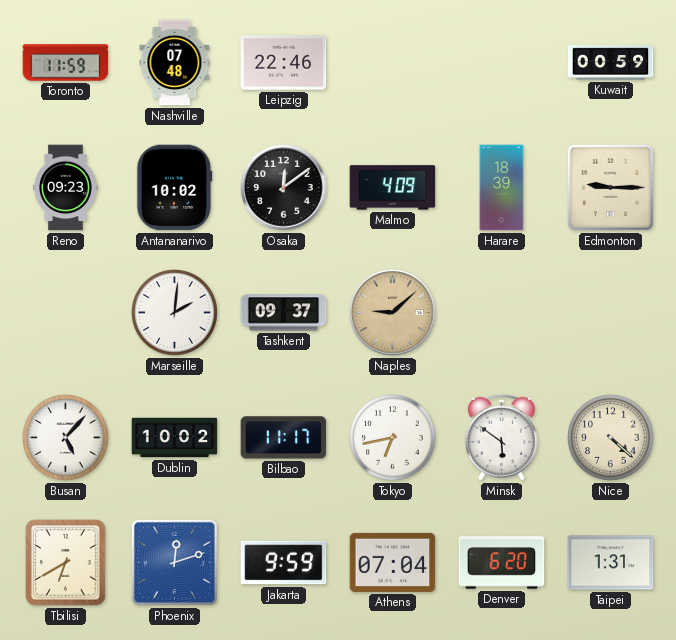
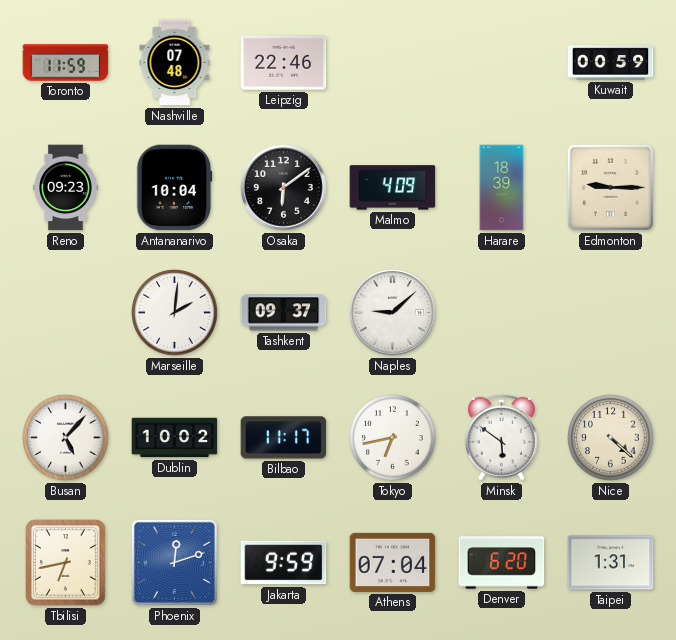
Antananarivo: 10:02 -> 10:04 (174, 188)
Osaka: 12:09 -> 6:09 (284, 188)
Naples dial: champagne -> white (393, 313)
Tbilisi: 6:40 -> 6:43 (66, 563)
